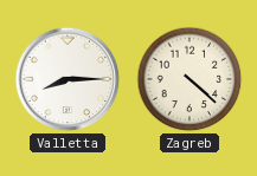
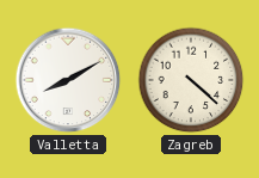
Valletta: 8:15 -> 8:10 (68, 80)
